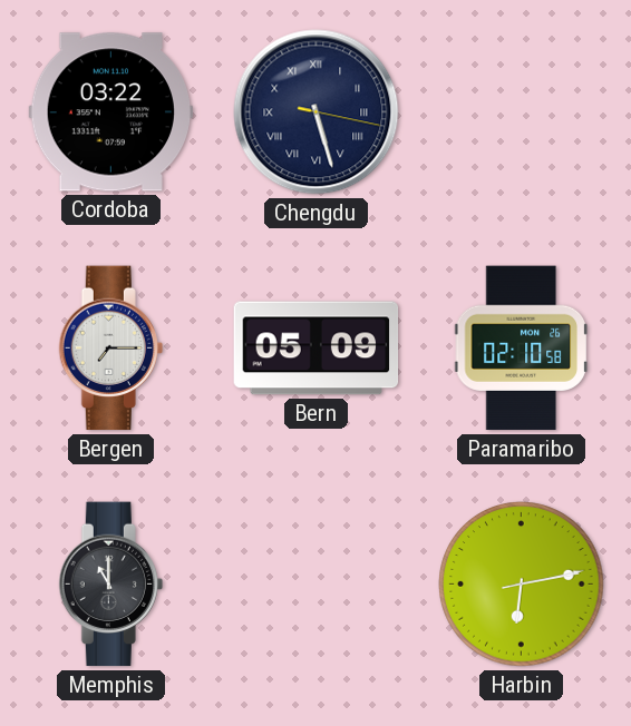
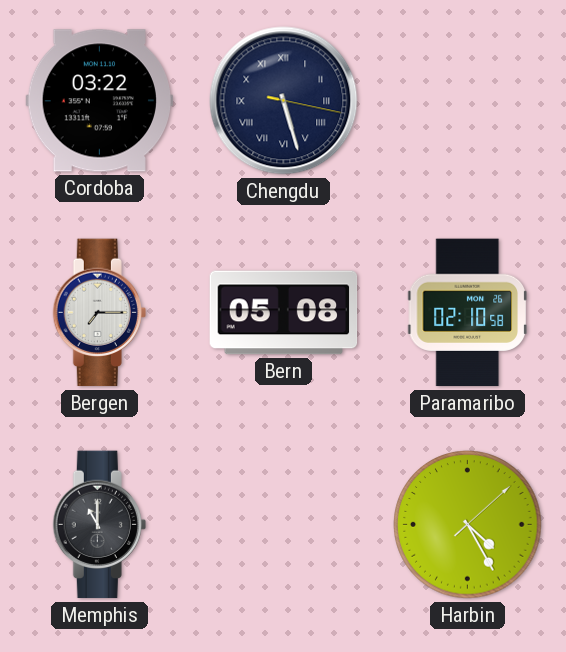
Bern: 05:09 -> 05:08 (284, 313)
Harbin: 6:13 -> 4:25 (468, 525)
